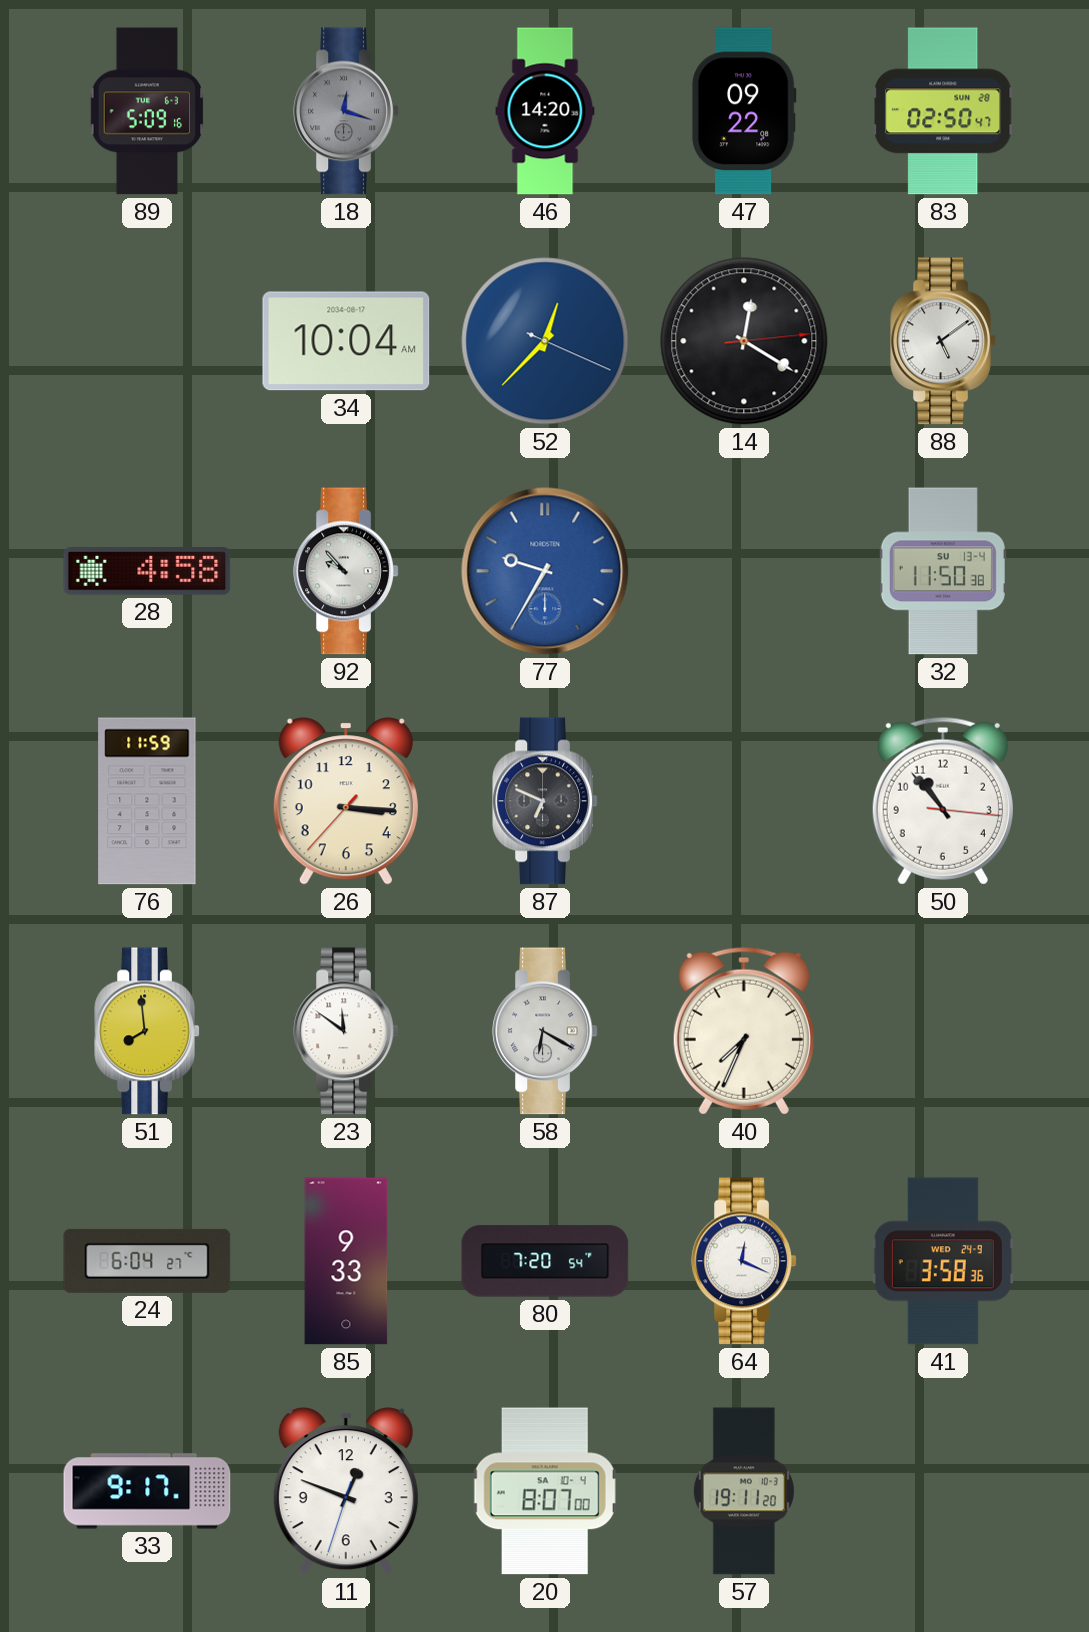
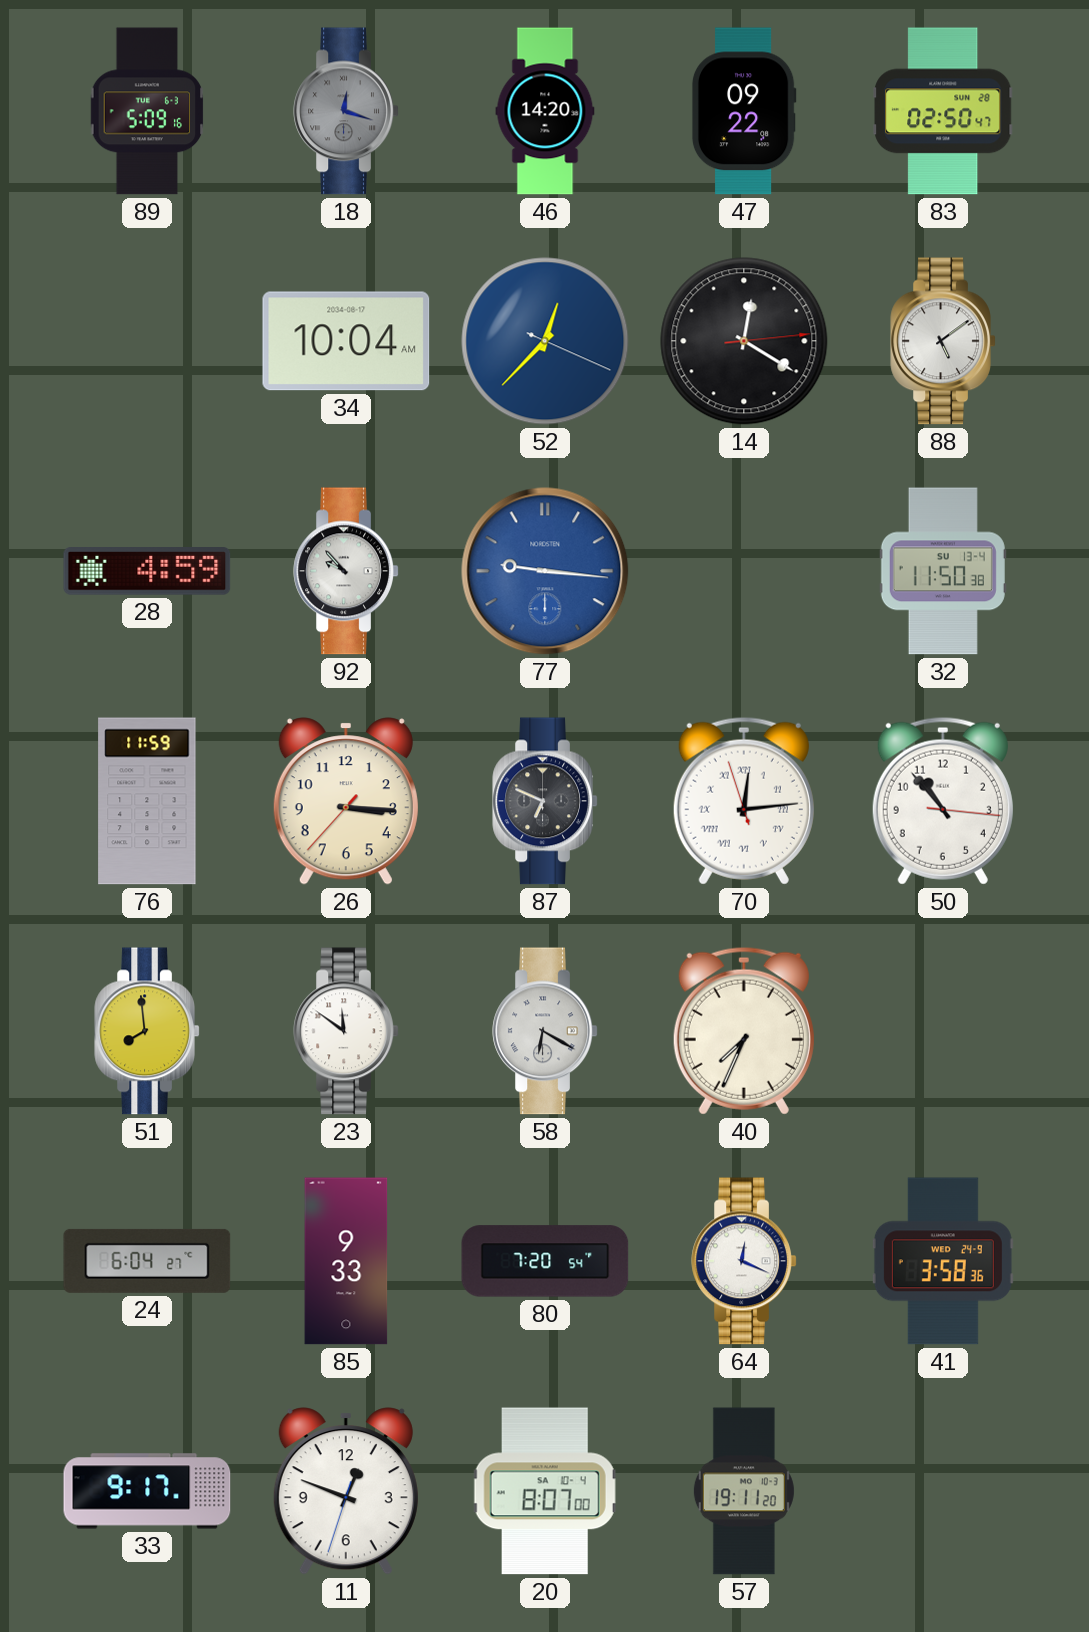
28: 4:58 -> 4:59 (147, 572)
77: 9:35 -> 9:16 (545, 571)
70: none -> 12:13 (744, 801)
